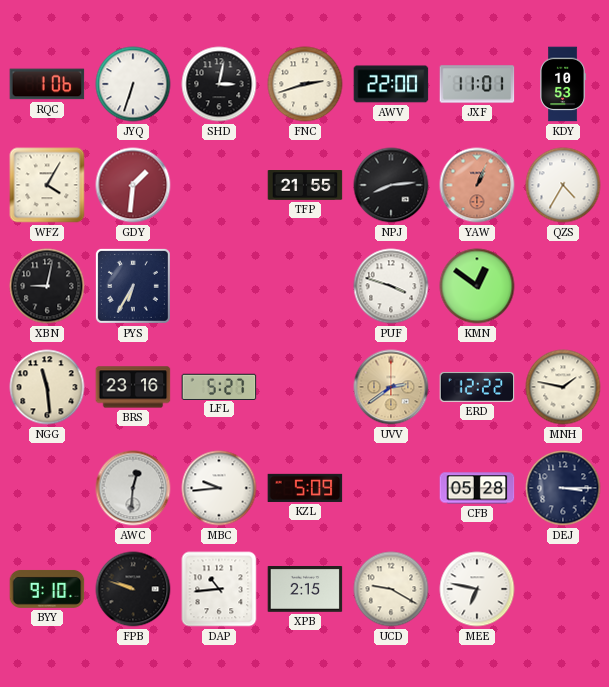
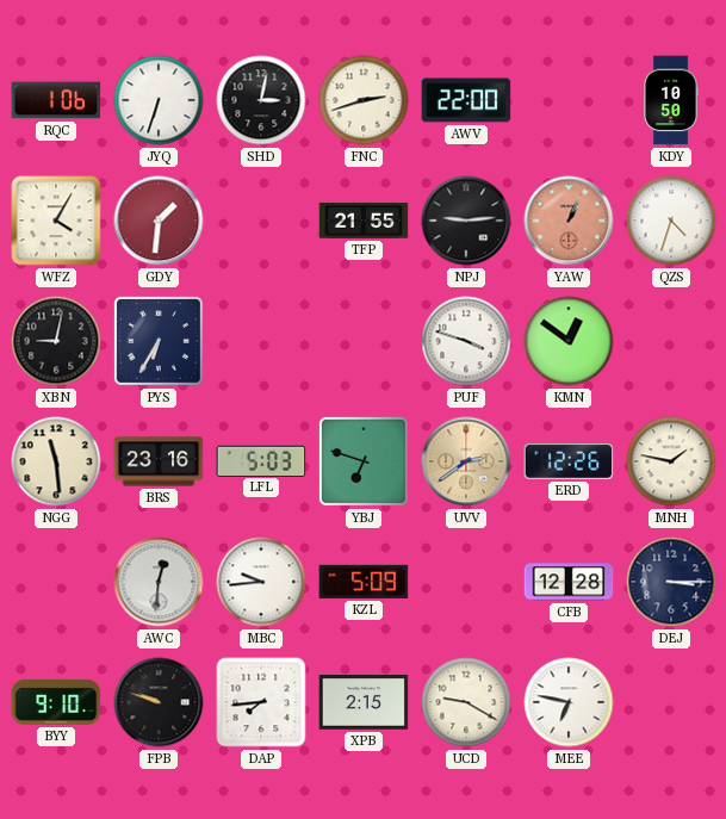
JXF: 11:01 -> none (477, 84)
KDY: 10:53 -> 10:50 (672, 100)
NPJ: 8:14 -> 9:14 (466, 221)
QZS: 4:35 -> 4:33 (671, 221)
LFL: 5:27 -> 5:03 (261, 460)
YBJ: none -> 6:48 (364, 461)
ERD: 12:22 -> 12:26 (569, 461)
CFB: 05:28 -> 12:28 (569, 582)
DAP: 10:44 -> 7:44 (261, 702)
